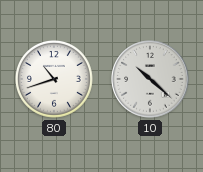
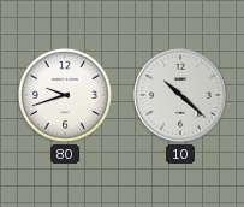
80: 10:42 -> 9:42 (65, 95)
